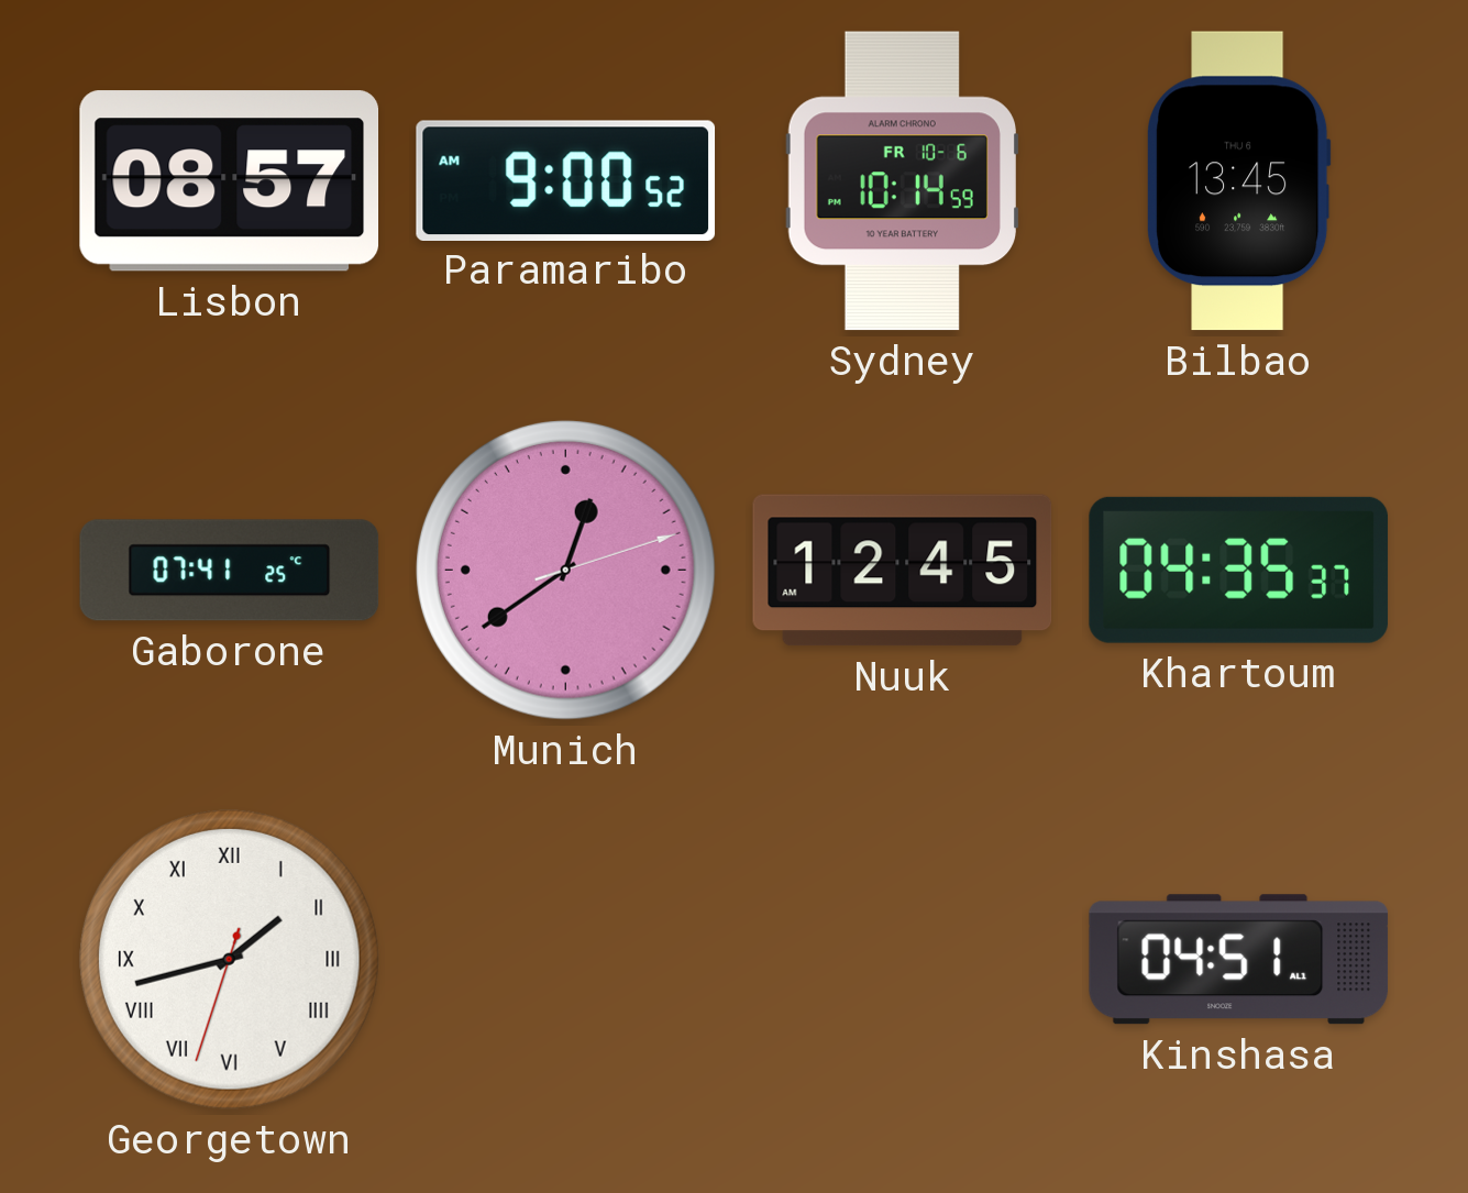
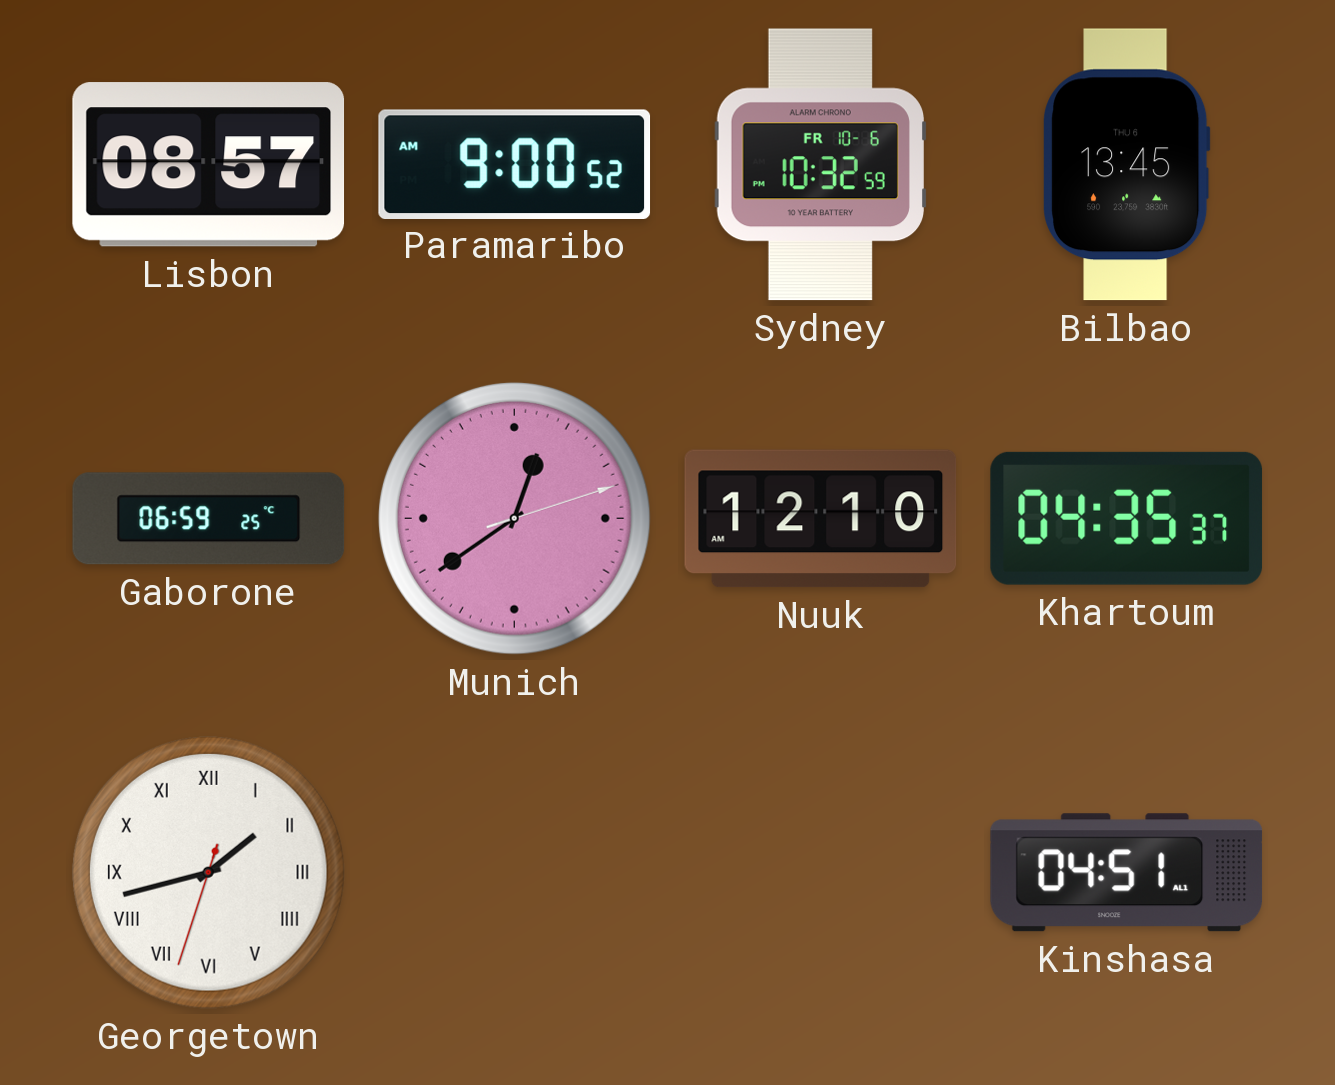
Sydney: 10:14 -> 10:32 (820, 165)
Gaborone: 07:41 -> 06:59 (209, 519)
Nuuk: 12:45 -> 12:10 (821, 519)
